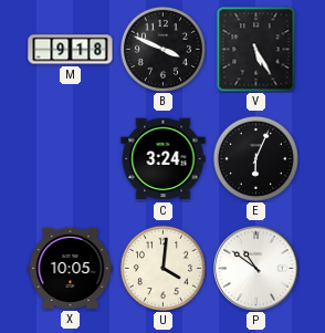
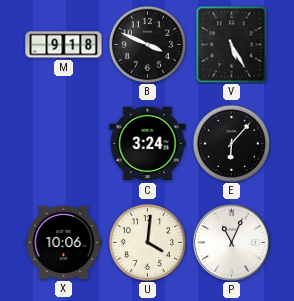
E: 6:04 -> 6:07 (231, 143)
X: 10:05 -> 10:06 (64, 242)
P: 10:51 -> 11:04 (232, 243)
